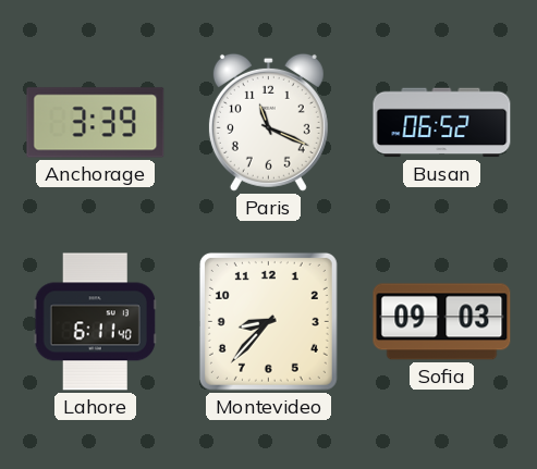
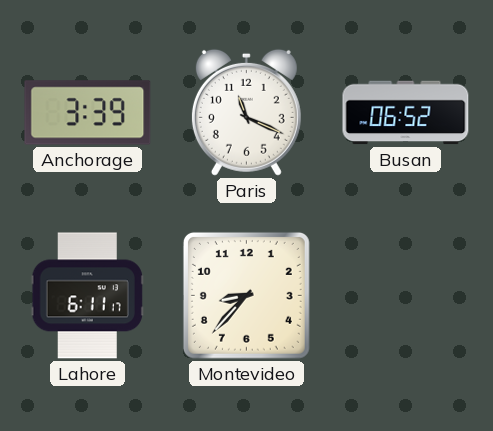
Lahore: 6:11:40 -> 6:11:17 (87, 296)
Sofia: 09:03 -> none (442, 322)
